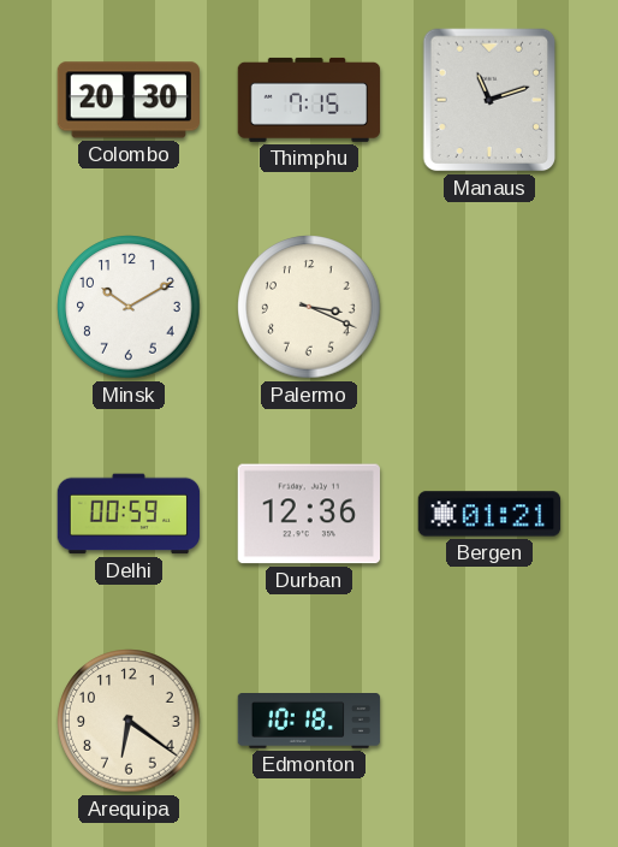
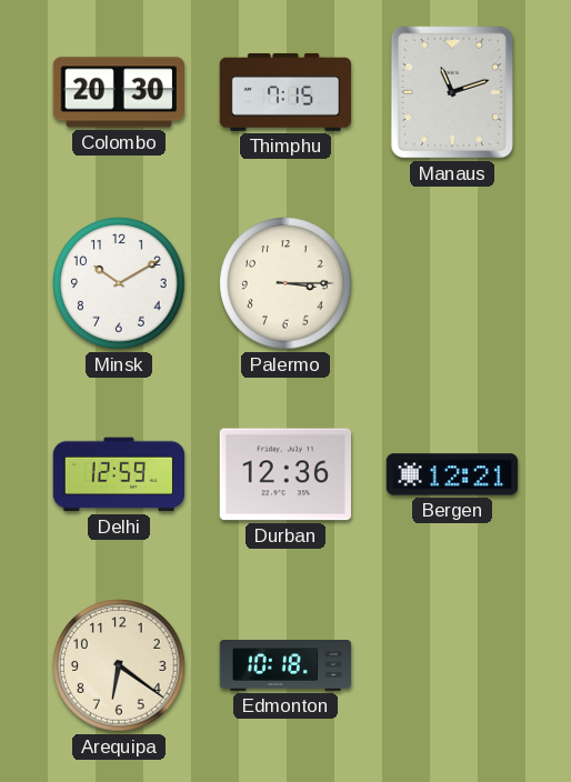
Palermo: 3:19 -> 3:15 (285, 283)
Delhi: 00:59 -> 12:59 (119, 474)
Bergen: 01:21 -> 12:21 (452, 474)
